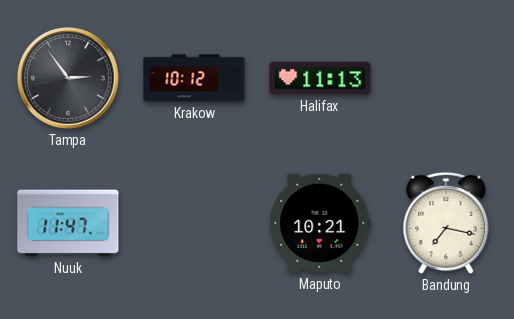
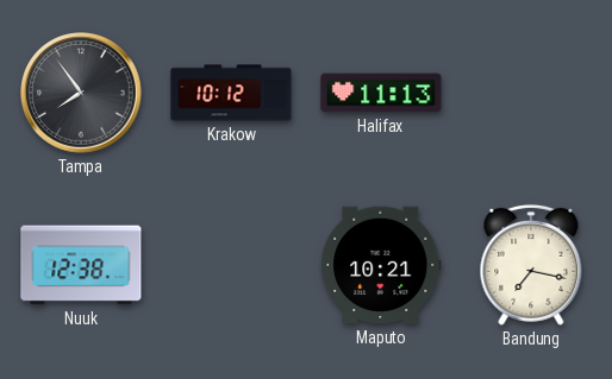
Tampa: 2:54 -> 7:54 (81, 93)
Nuuk: 11:47 -> 12:38 (81, 265)
